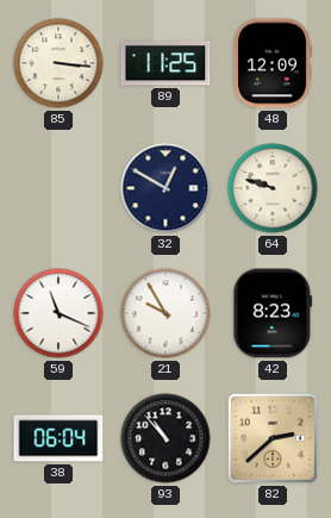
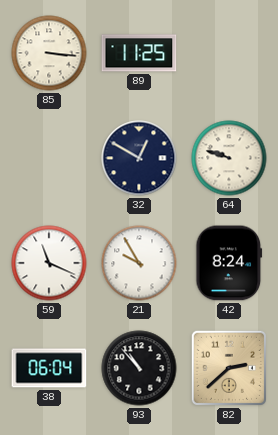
48: 12:09 -> none (273, 63)
42: 8:23 -> 8:24 (229, 263)
